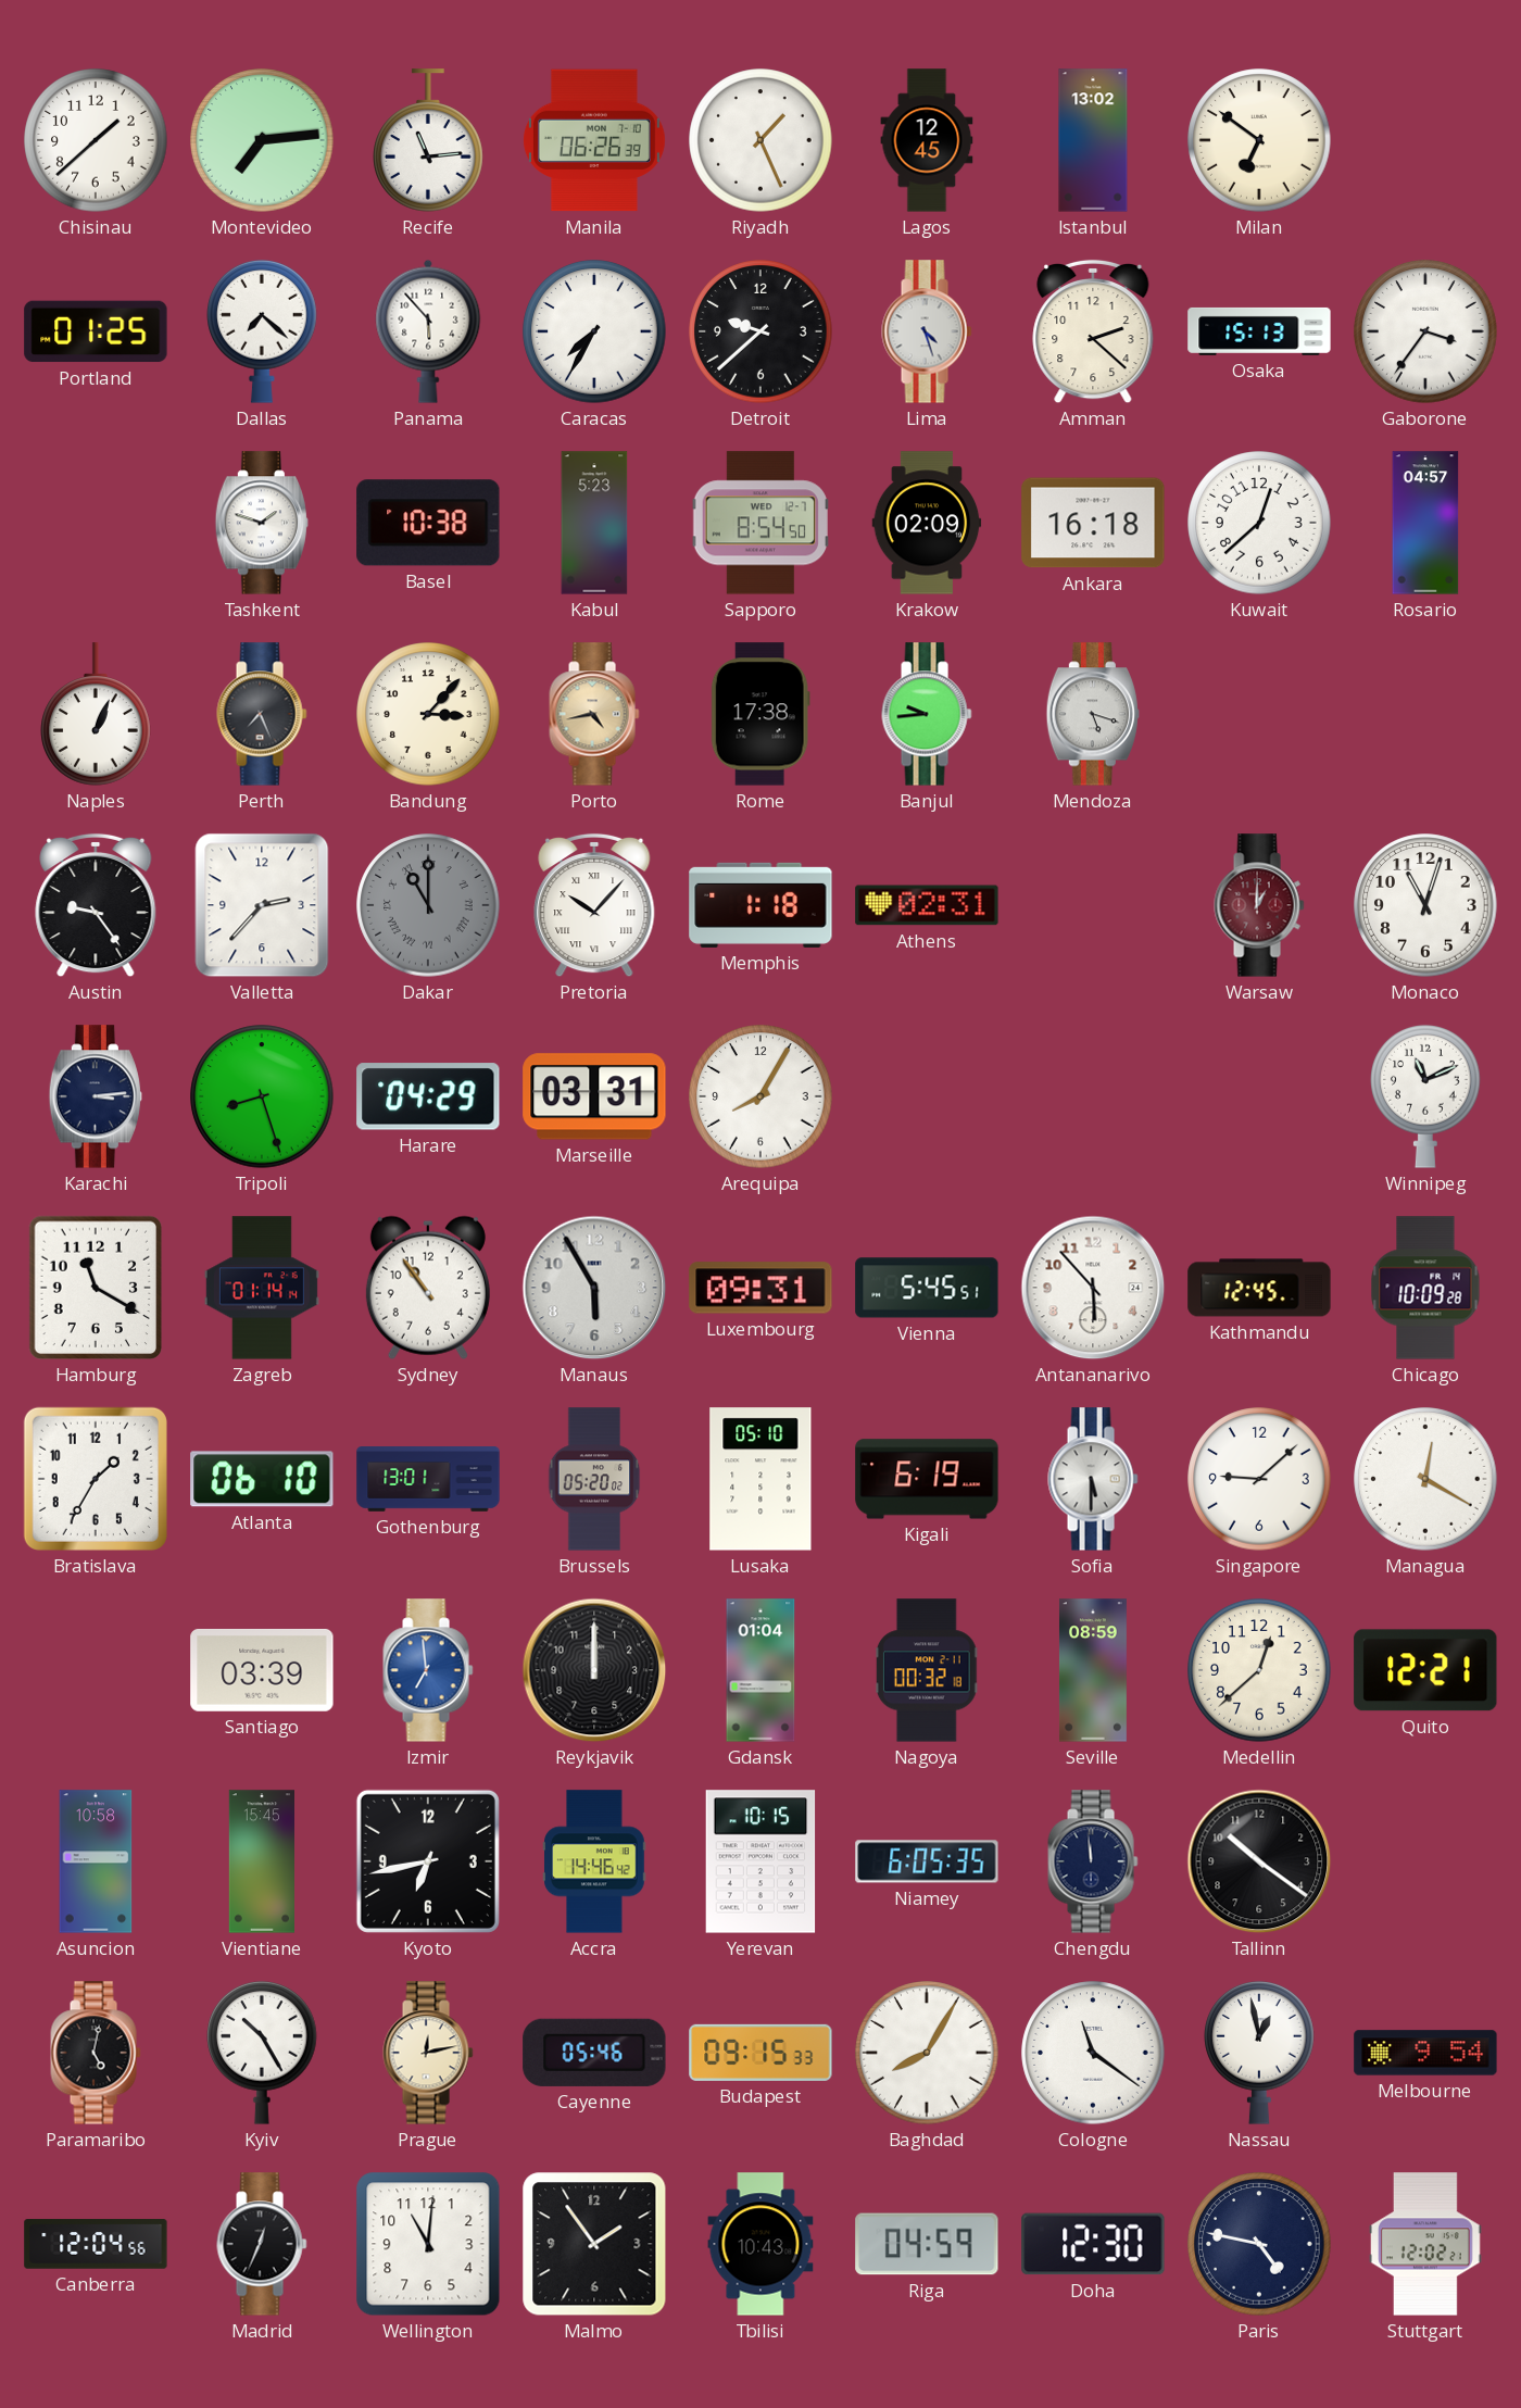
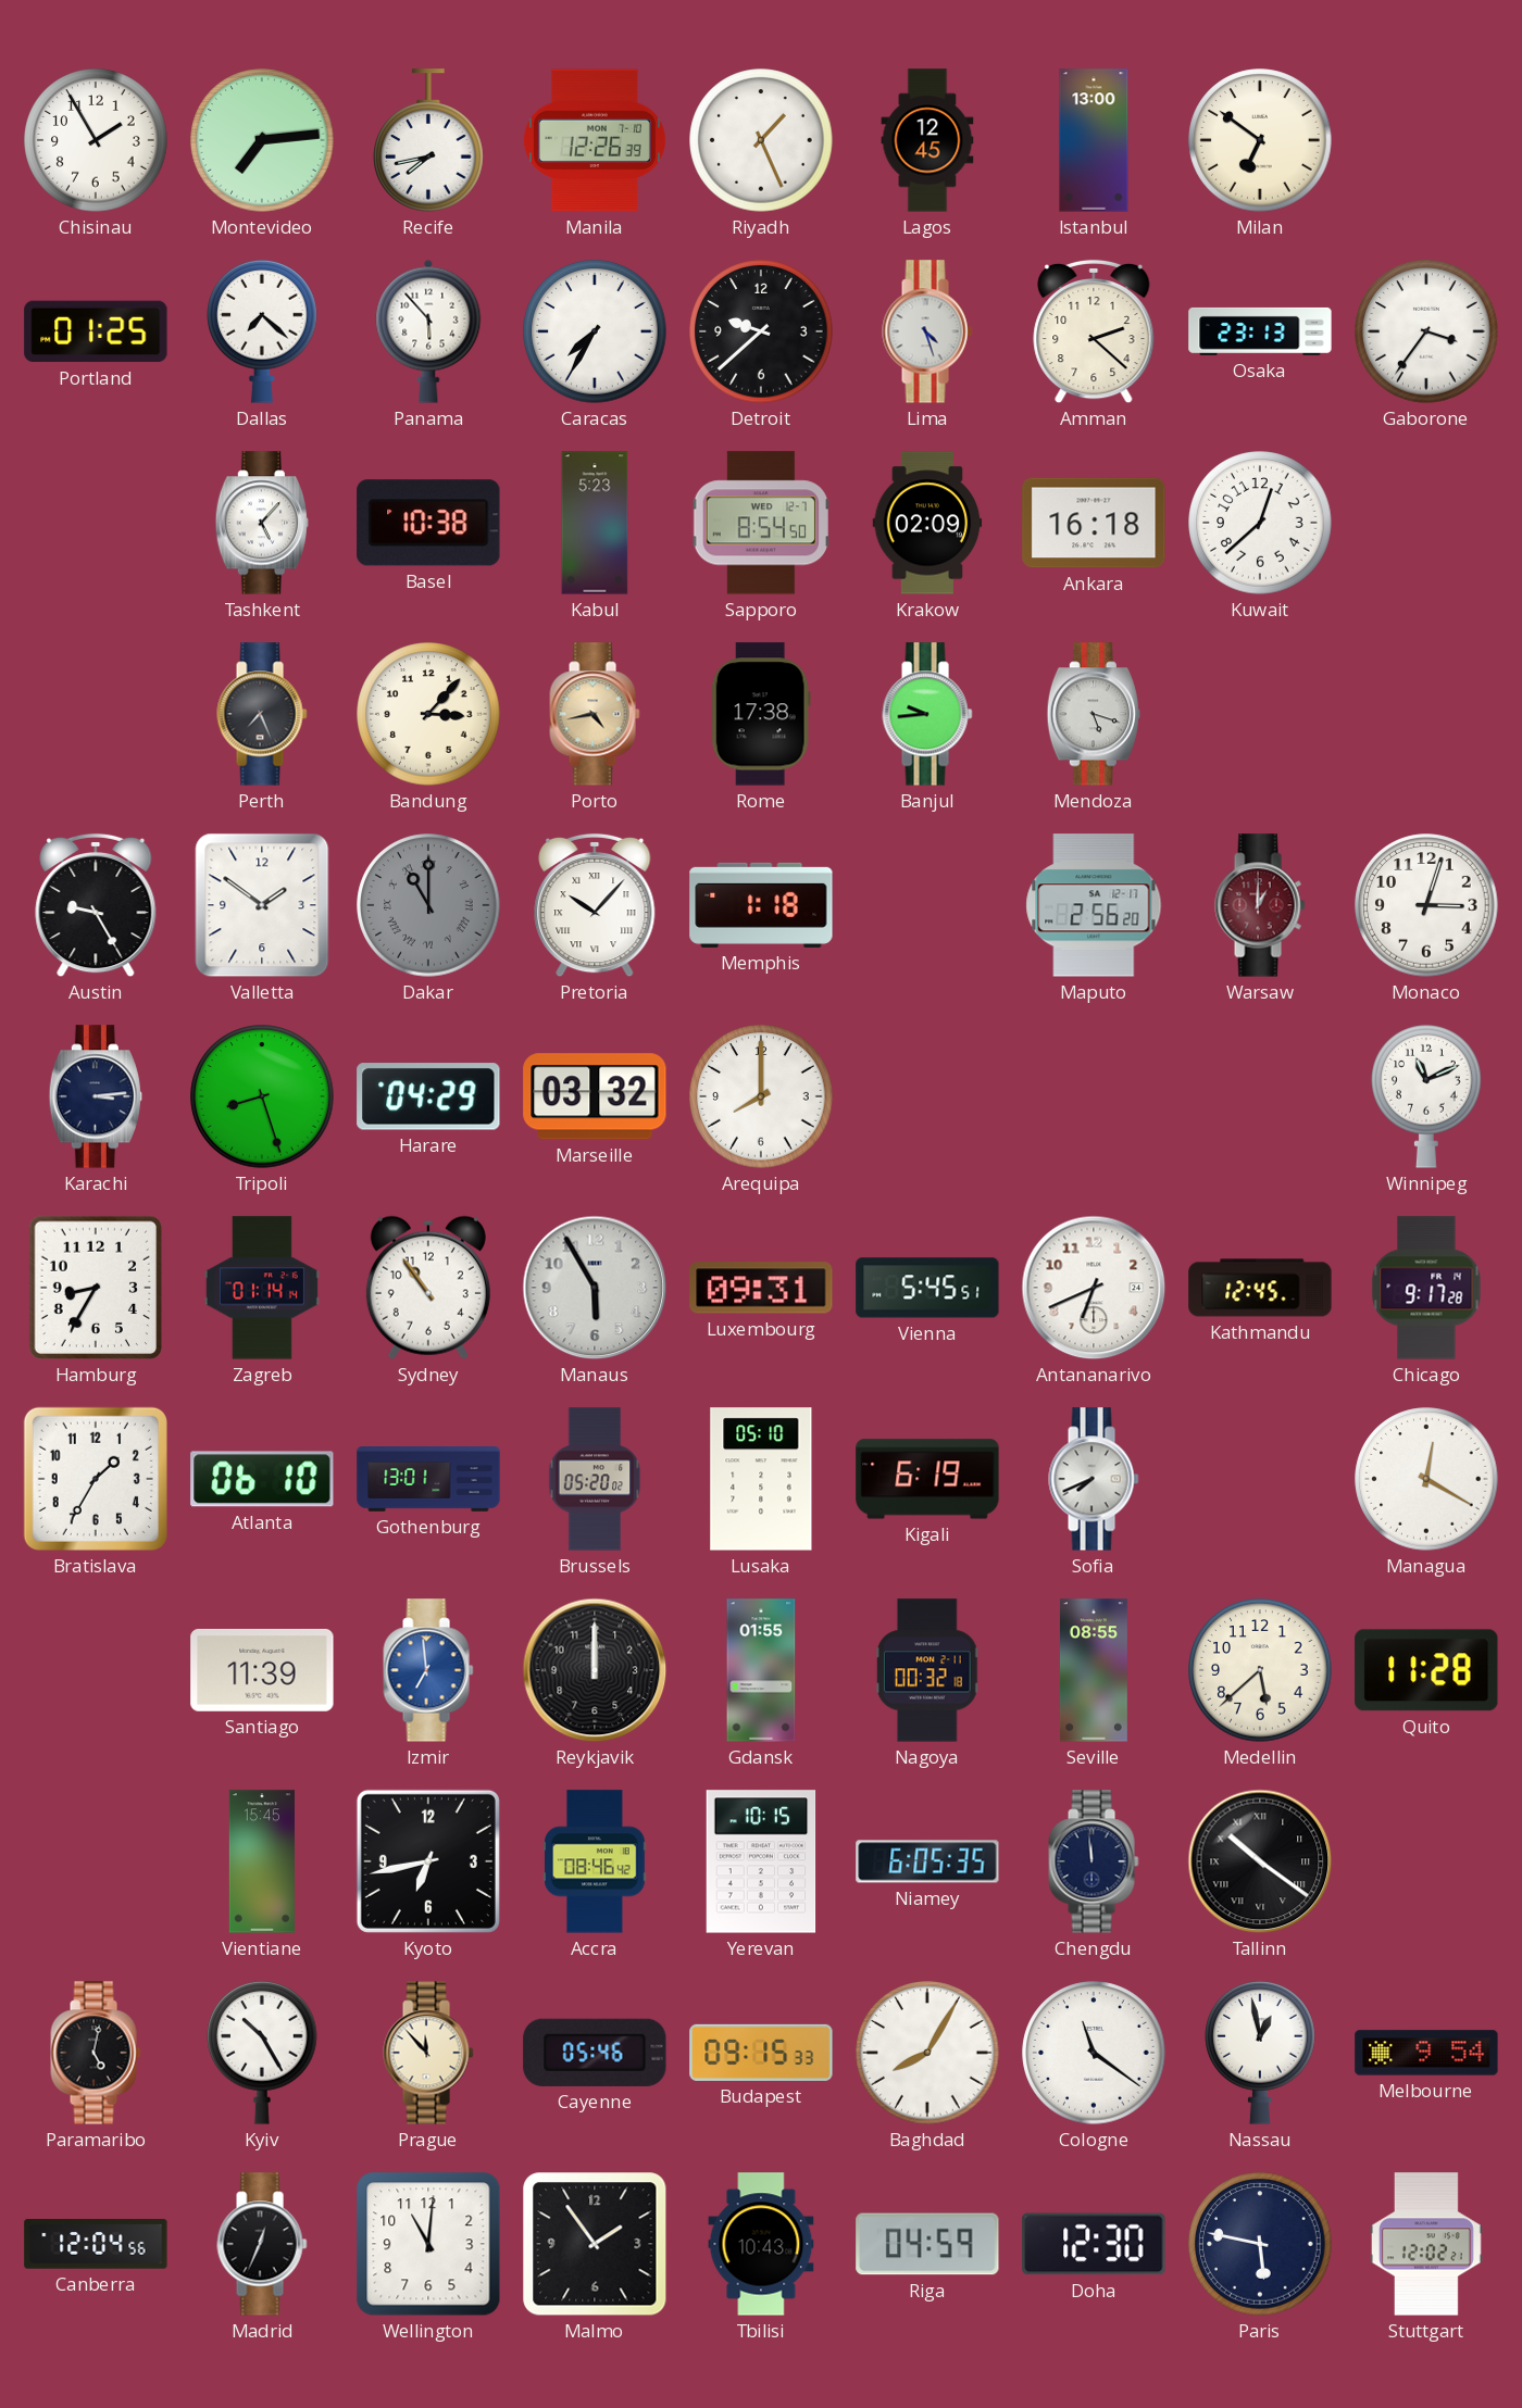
Chisinau: 1:38 -> 1:55 (96, 140)
Recife: 11:14 -> 7:43 (428, 140)
Manila: 06:26 -> 12:26 (595, 140)
Istanbul: 13:02 -> 13:00 (1094, 140)
Osaka: 15:13 -> 23:13 (1260, 331)
Tashkent: 1:48 -> 5:07 (261, 523)
Rosario: 04:57 -> none (1425, 523)
Naples: 1:04 -> none (96, 714)
Austin: 9:24 -> 9:25 (96, 905)
Valletta: 2:37 -> 1:51 (262, 905)
Athens: 02:31 -> none (927, 905)
Maputo: none -> 2:56 (1094, 905)
Monaco: 11:03 -> 3:03 (1426, 905)
Marseille: 03:31 -> 03:32 (595, 1096)
Arequipa: 8:05 -> 8:00 (761, 1096)
Hamburg: 11:20 -> 8:35 (96, 1288)
Antananarivo: 5:53 -> 6:41 (1094, 1288)
Chicago: 10:09 -> 9:17 (1426, 1288)
Sofia: 5:30 -> 7:41 (1094, 1479)
Singapore: 9:08 -> none (1259, 1479)
Santiago: 03:39 -> 11:39 (262, 1670)
Gdansk: 01:04 -> 01:55 (761, 1670)
Seville: 08:59 -> 08:55 (1094, 1670)
Medellin: 12:38 -> 5:38 (1260, 1670)
Quito: 12:21 -> 11:28 (1426, 1670)
Asuncion: 10:58 -> none (96, 1861)
Accra: 14:46 -> 08:46 (595, 1861)
Tallinn numerals: Arabic -> Roman (1260, 1861)
Prague: 12:13 -> 11:53 (428, 2053)
Paris: 4:47 -> 5:47 (1260, 2244)
